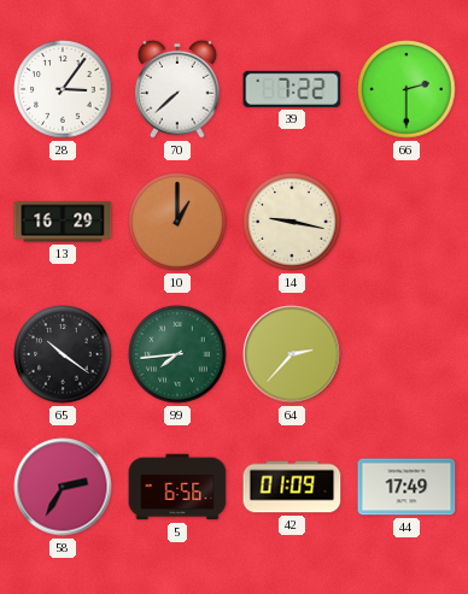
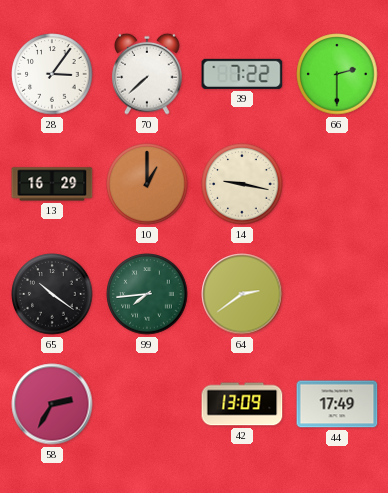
64: 2:37 -> 2:39 (242, 294)
5: 6:56 -> none (177, 487)
42: 01:09 -> 13:09 (242, 404)
